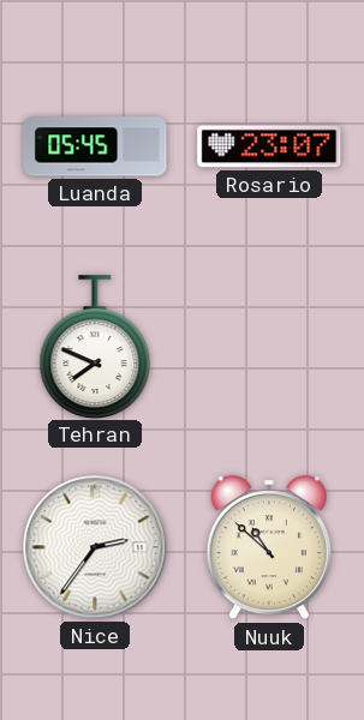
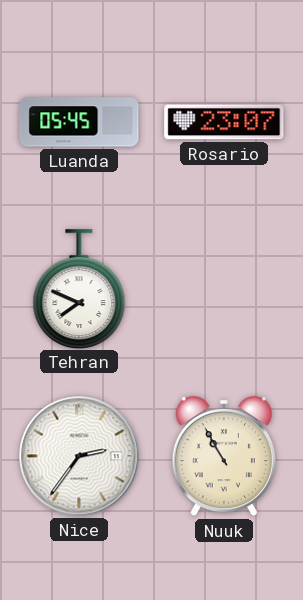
Nuuk: 10:52 -> 10:55 (224, 457)
